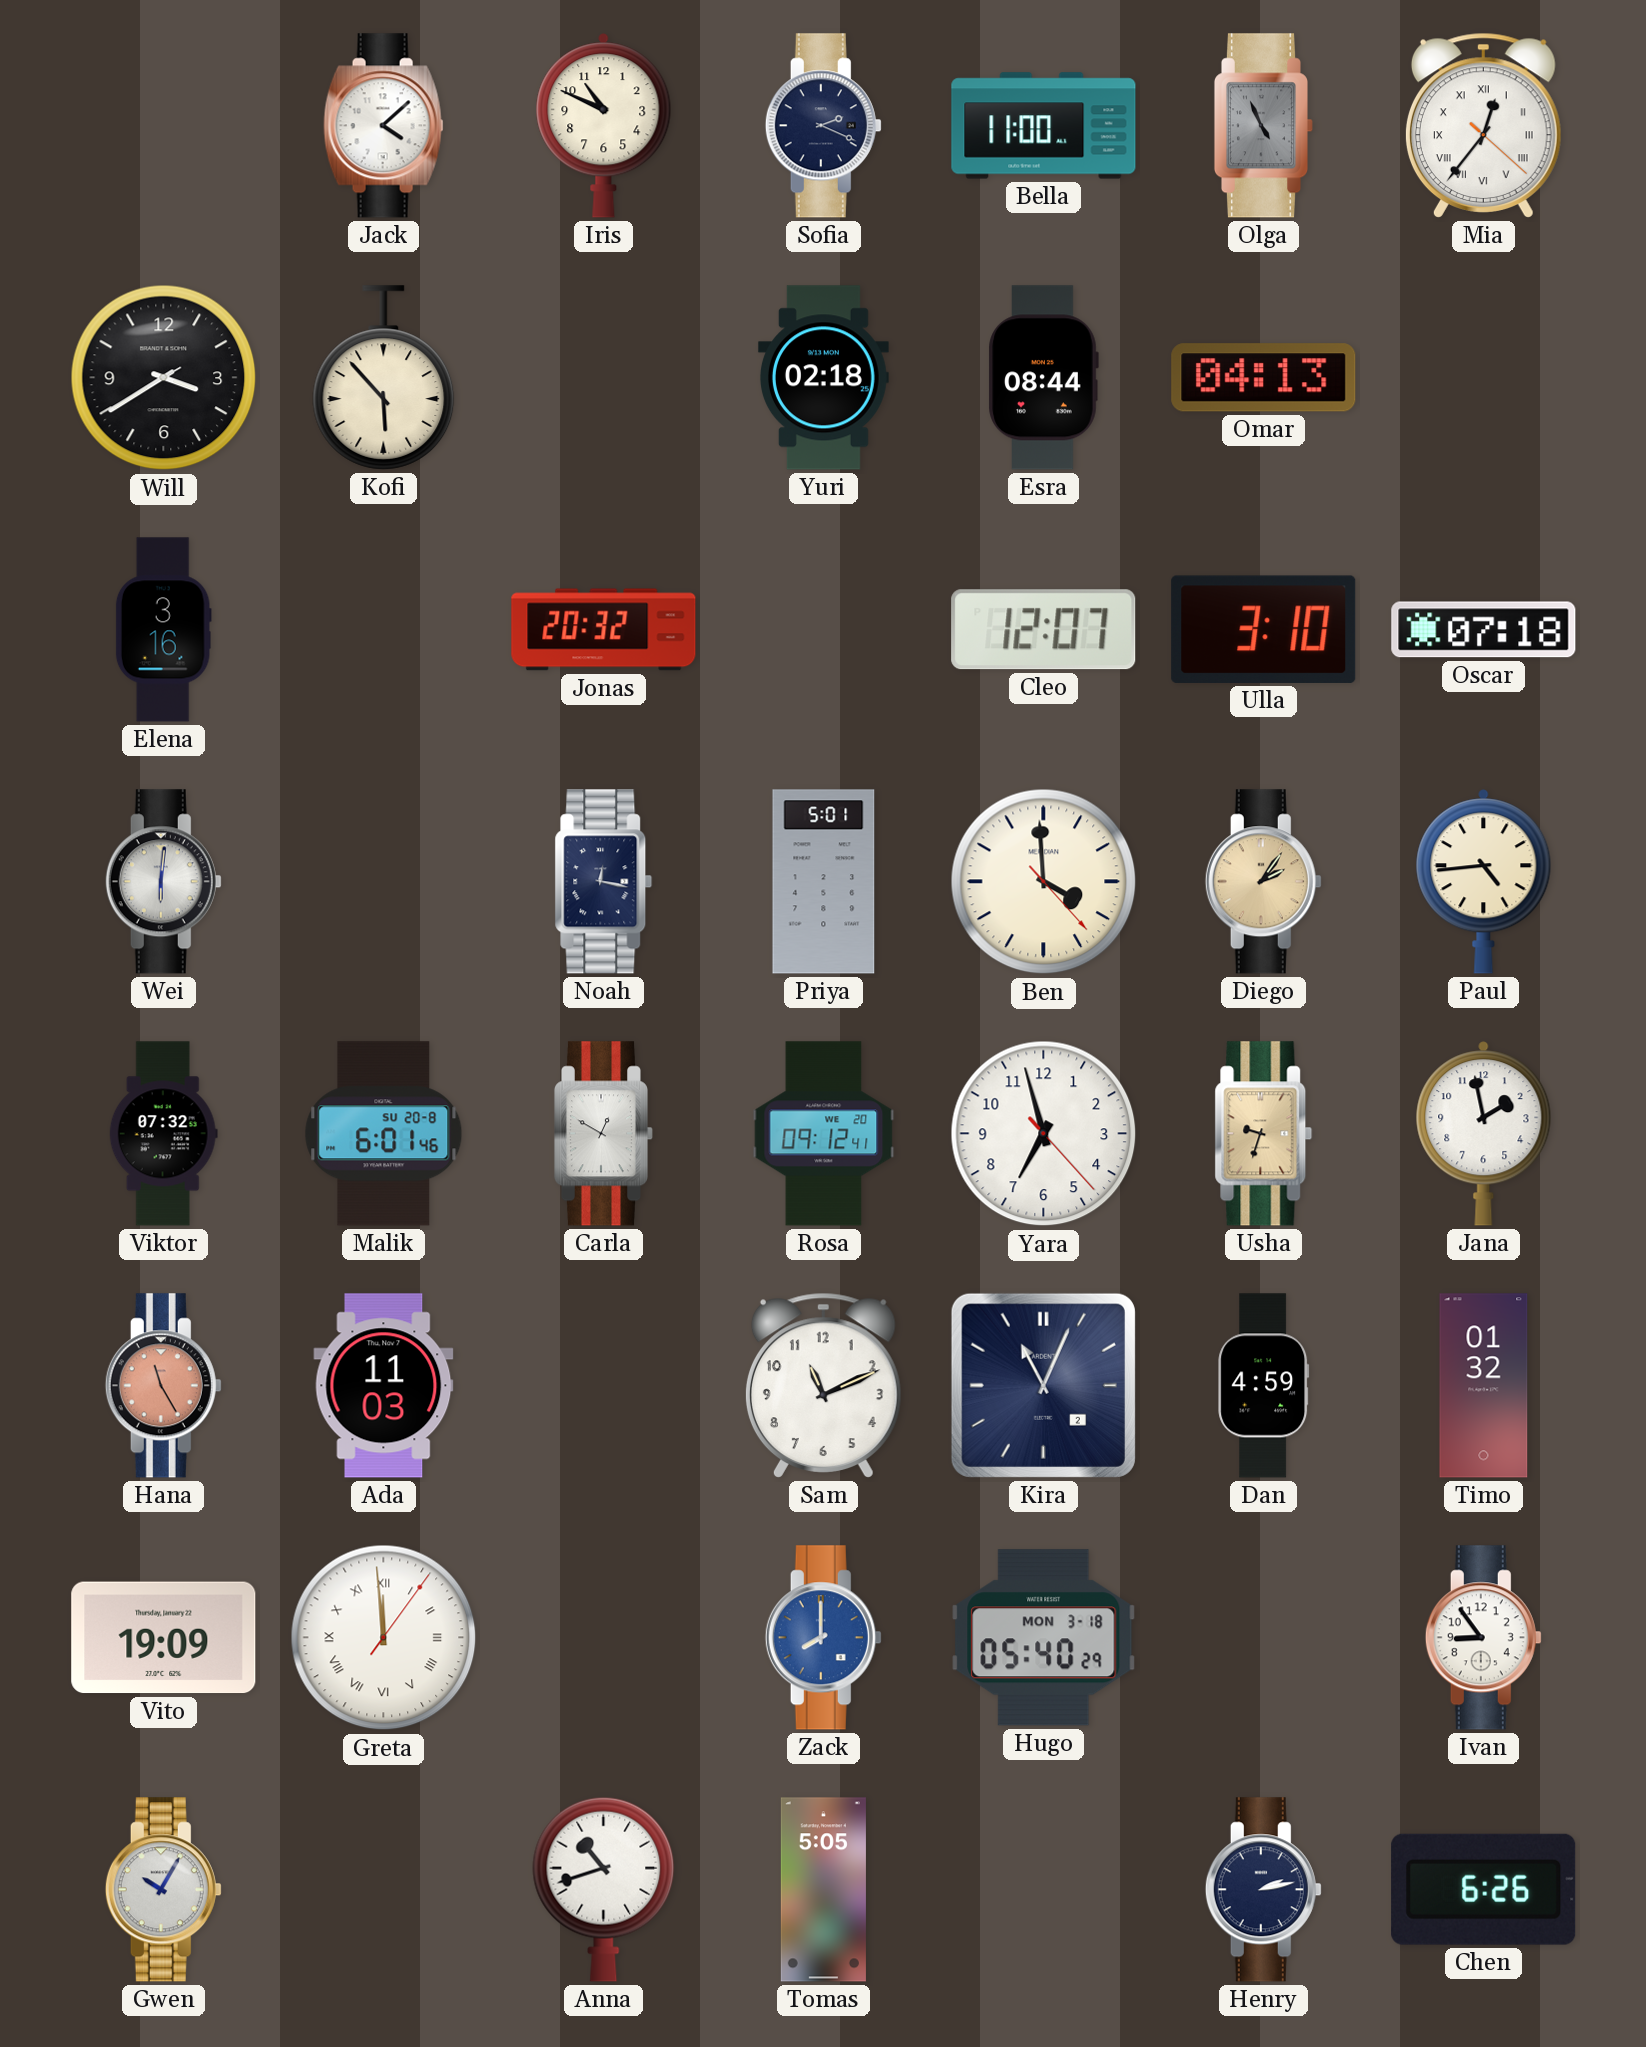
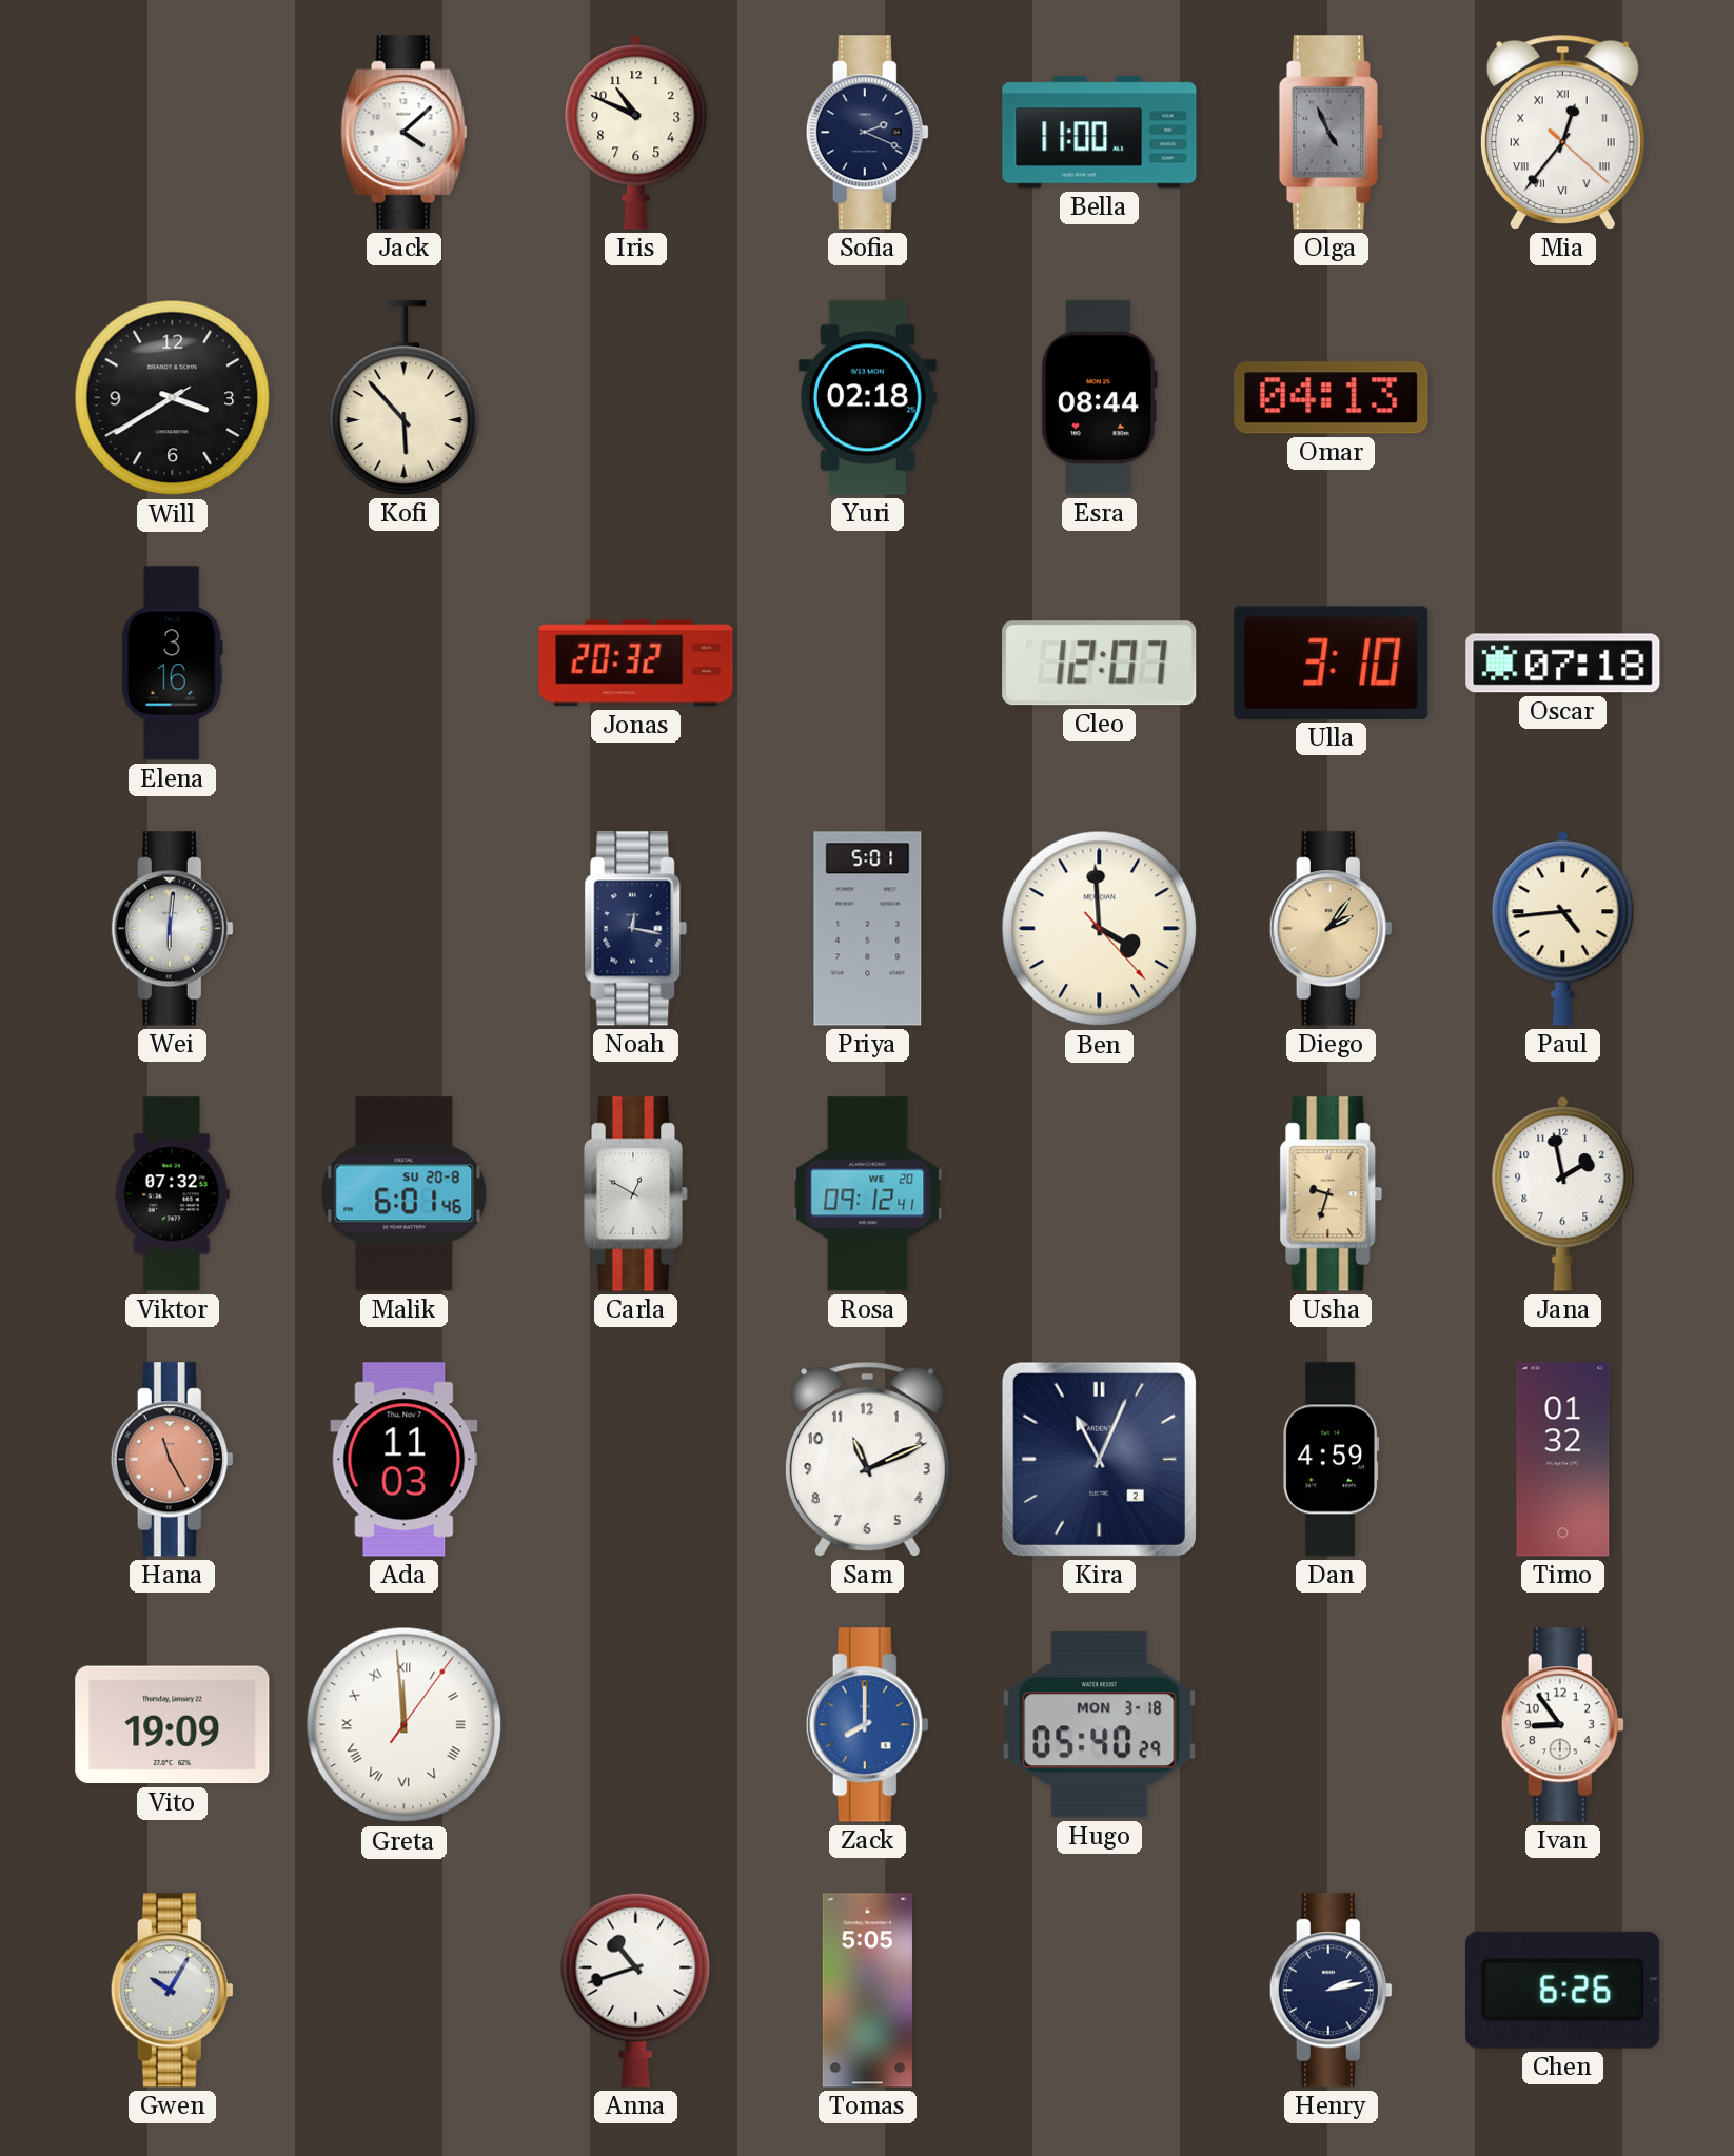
Yara: 6:57 -> none (1044, 1134)
